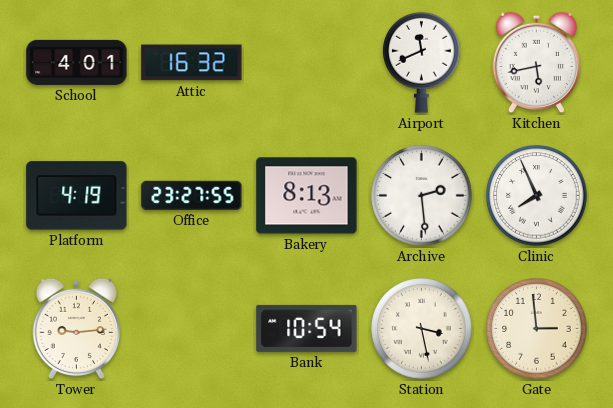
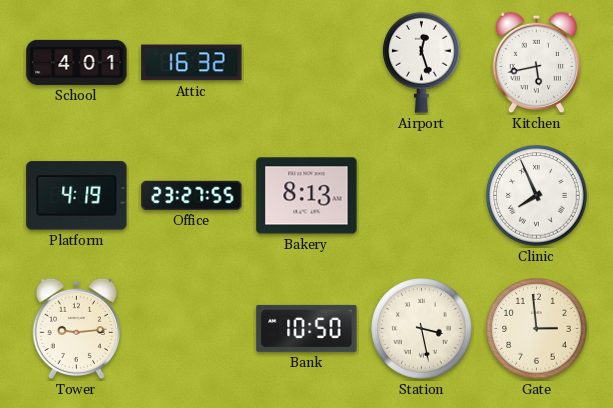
Airport: 11:41 -> 12:27 (422, 62)
Archive: 2:29 -> none (422, 196)
Bank: 10:54 -> 10:50 (307, 328)
